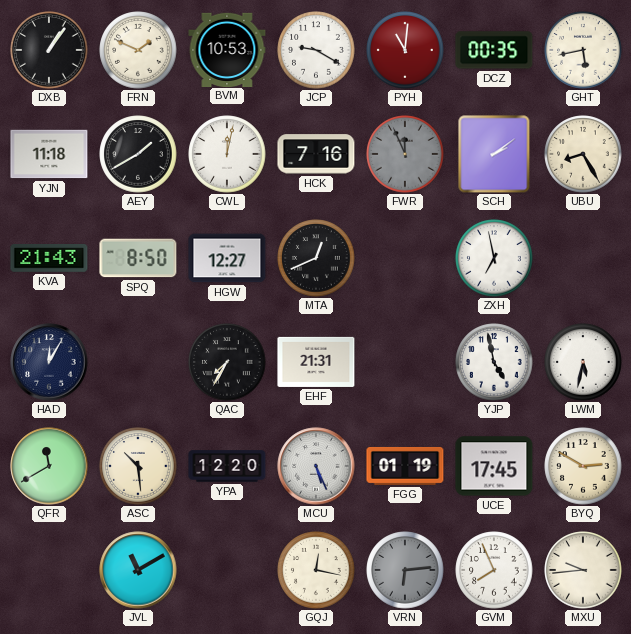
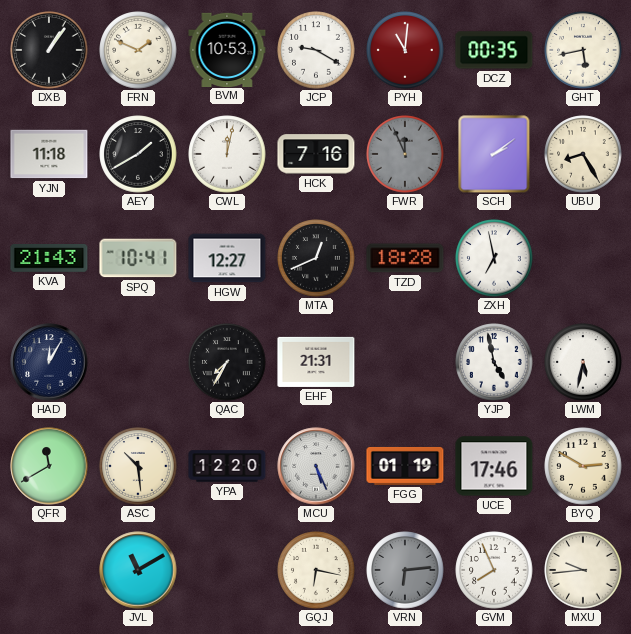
SPQ: 8:50 -> 10:41 (138, 258)
TZD: none -> 18:28 (405, 258)
UCE: 17:45 -> 17:46 (494, 466)
GQJ: 12:17 -> 6:17 (316, 570)
